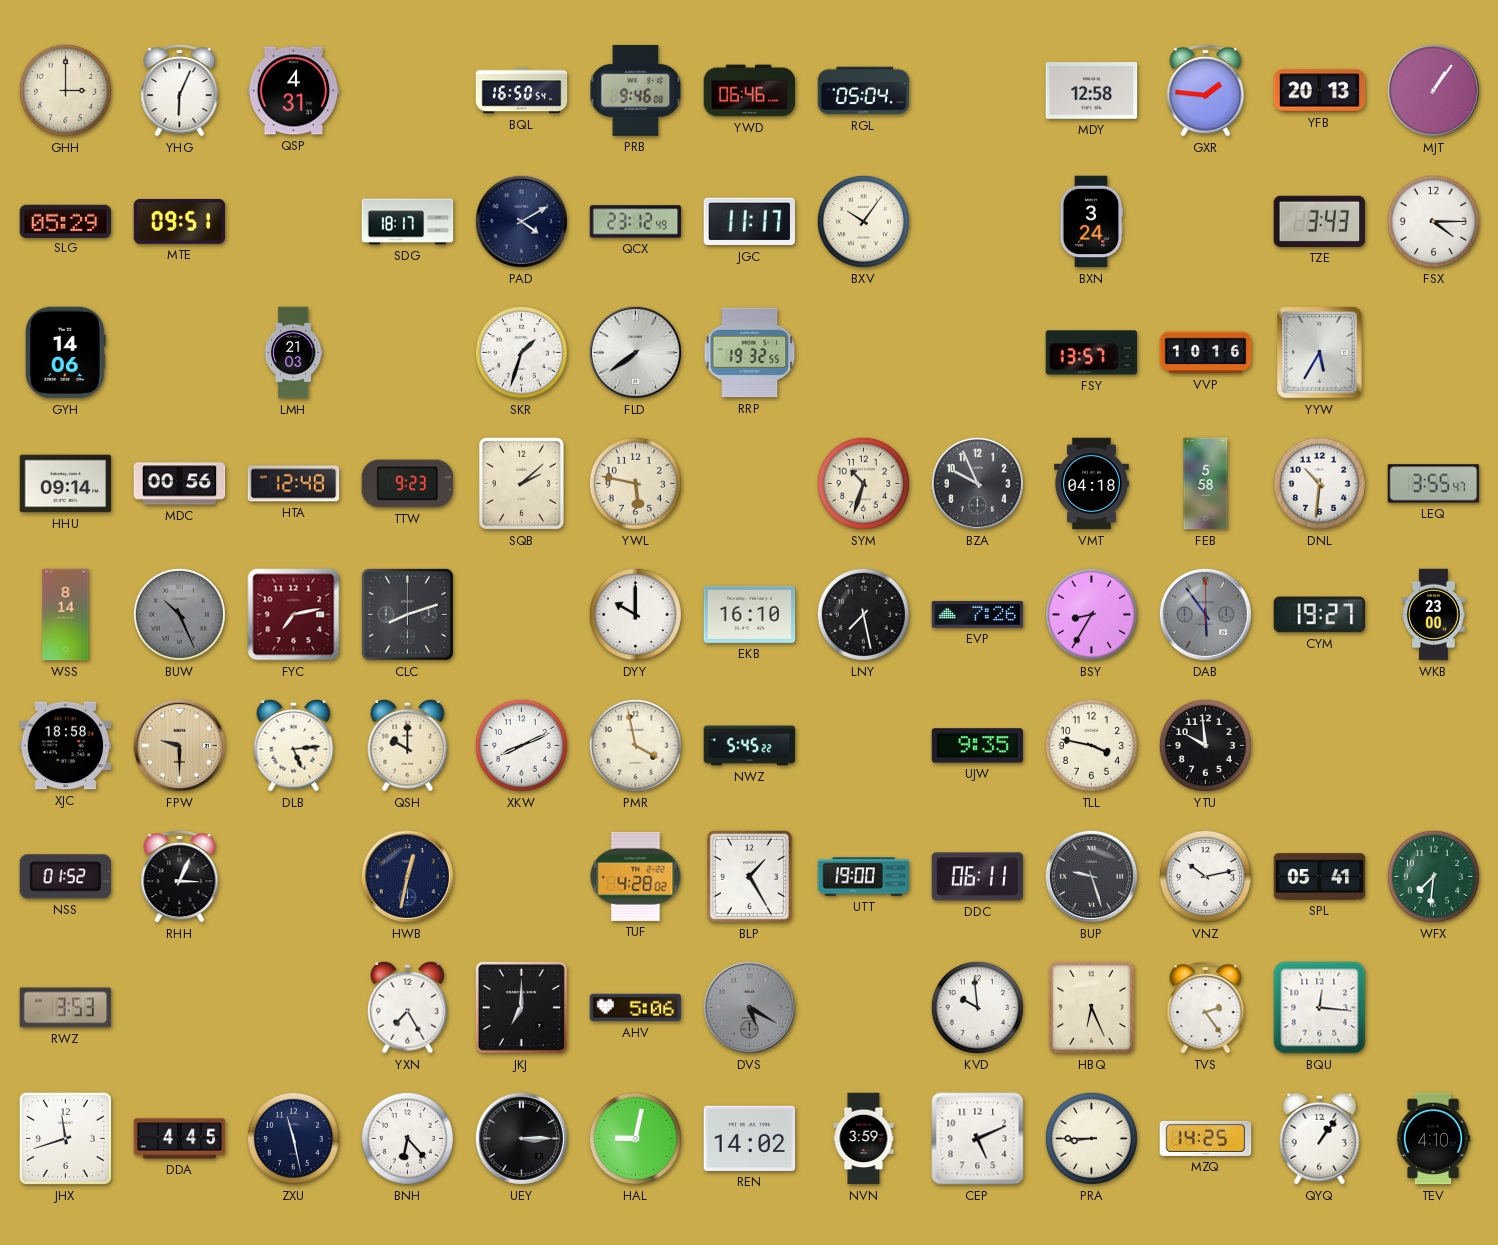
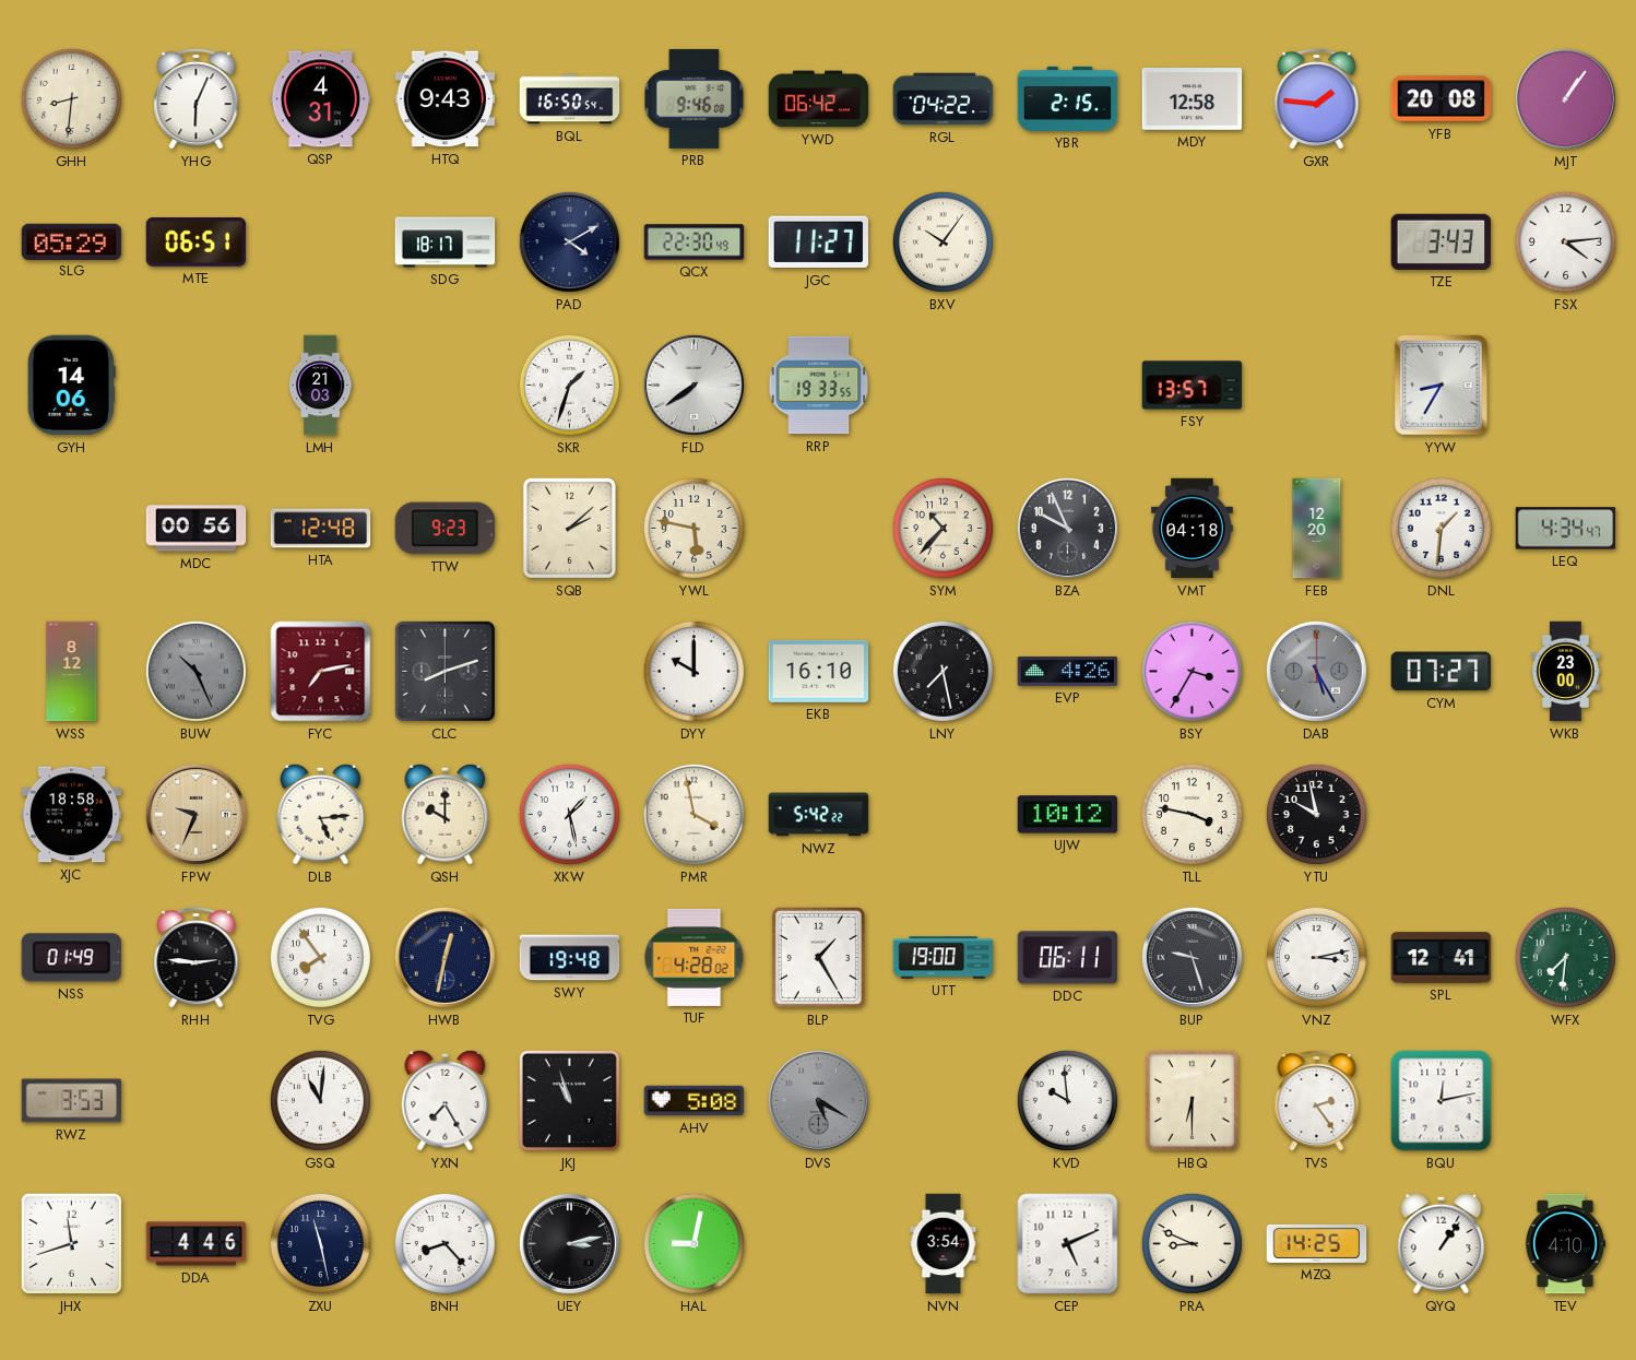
GHH: 3:00 -> 8:31 (71, 98)
HTQ: none -> 9:43 (446, 99)
YWD: 06:46 -> 06:42 (819, 99)
RGL: 05:04 -> 04:22 (944, 99)
YBR: none -> 2:15 (1068, 98)
YFB: 20:13 -> 20:08 (1442, 99)
MTE: 09:51 -> 06:51 (197, 241)
QCX: 23:12 -> 22:30 (695, 243)
JGC: 11:17 -> 11:27 (818, 243)
BXN: 3:24 -> none (1091, 222)
FSX: 4:15 -> 4:14 (1565, 241)
RRP: 19:32 -> 19:33 (819, 386)
VVP: 10:16 -> none (1206, 353)
YYW: 5:35 -> 8:35 (1442, 386)
HHU: 09:14 -> none (66, 484)
SYM: 10:33 -> 10:37 (943, 528)
FEB: 5:58 -> 12:20 (1317, 529)
DNL: 10:31 -> 1:31 (1441, 528)
LEQ: 3:55 -> 4:34 (1566, 529)
WSS: 8:14 -> 8:12 (72, 672)
EVP: 7:26 -> 4:26 (1068, 671)
BSY: 8:35 -> 3:35 (1192, 671)
DAB: 5:54 -> 5:25 (1316, 671)
CYM: 19:27 -> 07:27 (1442, 672)
FPW: 9:30 -> 9:34 (195, 814)
XKW: 8:11 -> 1:28 (569, 814)
NWZ: 5:45 -> 5:42 (819, 815)
UJW: 9:35 -> 10:12 (1068, 815)
YTU: 9:59 -> 9:58 (1316, 814)
NSS: 01:52 -> 01:49 (71, 958)
RHH: 3:04 -> 2:46 (197, 957)
TVG: none -> 7:54 (320, 957)
SWY: none -> 19:48 (570, 958)
VNZ: 10:13 -> 3:13 (1316, 957)
SPL: 05:41 -> 12:41 (1442, 958)
GSQ: none -> 11:01 (320, 1100)
JKJ: 7:00 -> 10:57 (569, 1100)
AHV: 5:06 -> 5:08 (695, 1101)
HBQ: 6:26 -> 6:30 (1192, 1100)
BQU: 12:16 -> 12:13 (1442, 1101)
DDA: 4:45 -> 4:46 (197, 1244)
BNH: 6:23 -> 8:23 (444, 1243)
UEY: 3:15 -> 3:13 (569, 1243)
REN: 14:02 -> none (750, 1138)
NVN: 3:59 -> 3:54 (944, 1244)
PRA: 8:45 -> 8:49 (1192, 1243)
